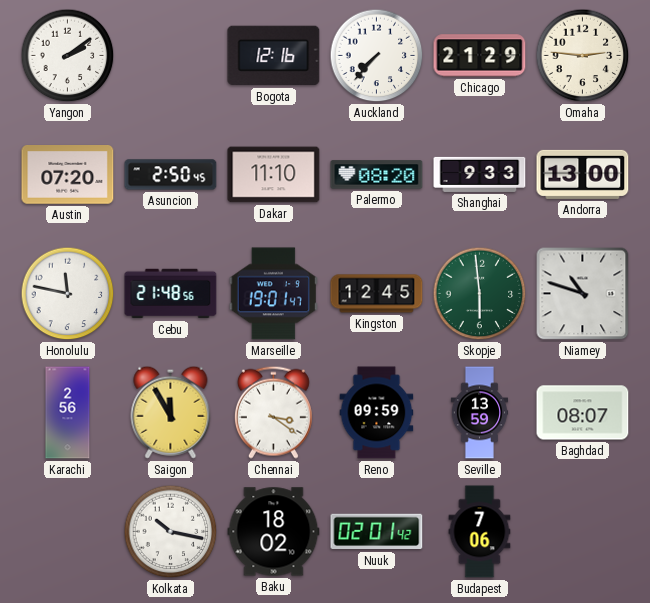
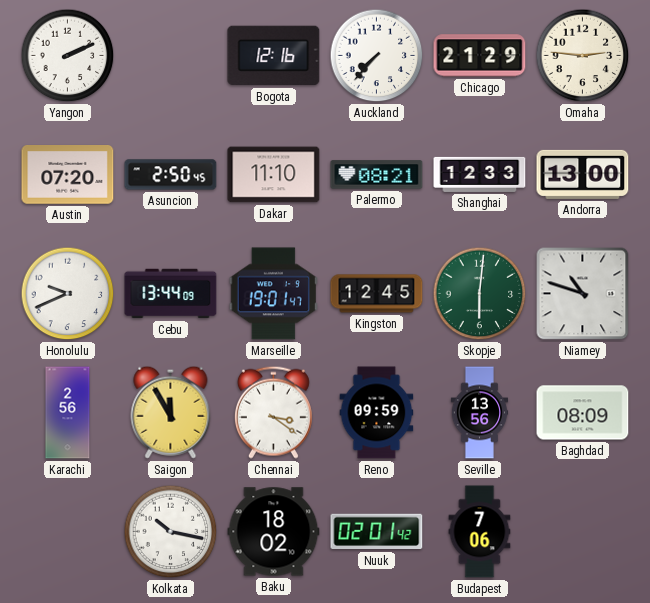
Yangon: 2:09 -> 2:11 (68, 56)
Palermo: 08:20 -> 08:21 (377, 175)
Shanghai: 9:33 -> 12:33 (480, 174)
Honolulu: 11:47 -> 9:41 (68, 294)
Cebu: 21:48 -> 13:44 (171, 294)
Skopje: 5:59 -> 6:01 (480, 294)
Seville: 13:59 -> 13:56 (480, 413)
Baghdad: 08:07 -> 08:09 (583, 413)
